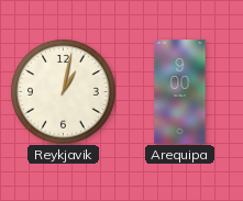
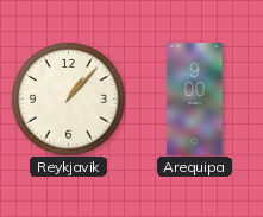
Reykjavik: 1:02 -> 1:07 (68, 98)
